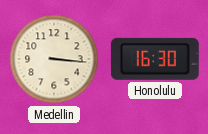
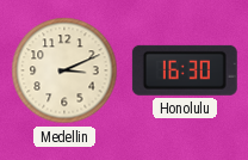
Medellin: 3:16 -> 3:11 (64, 70)
